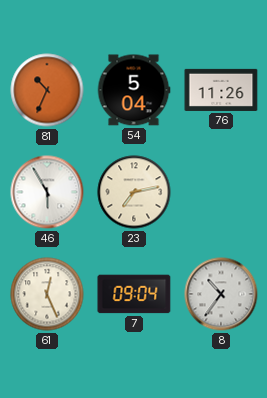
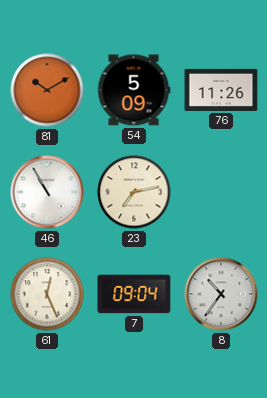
81: 10:34 -> 10:10 (47, 90)
54: 5:04 -> 5:09 (134, 90)
46: 5:55 -> 10:55 (47, 192)
